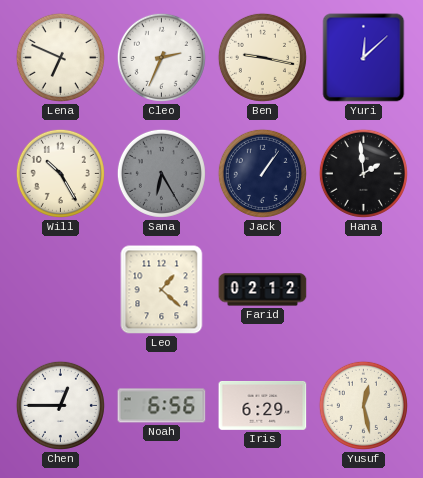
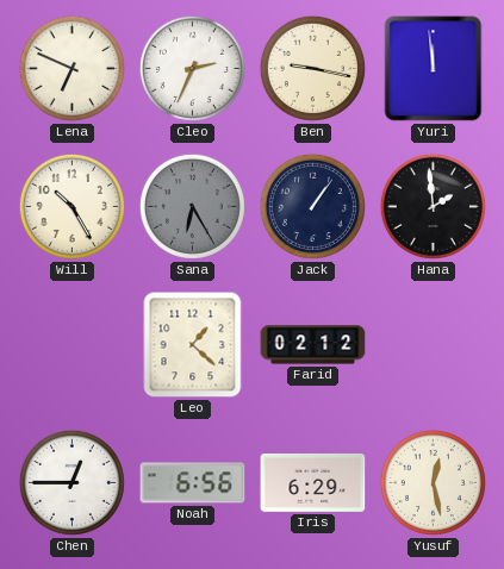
Yuri: 12:08 -> 11:59 (434, 69)
